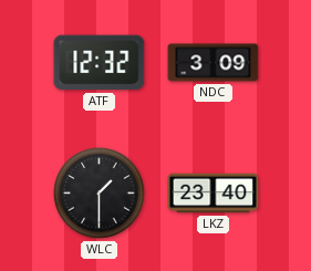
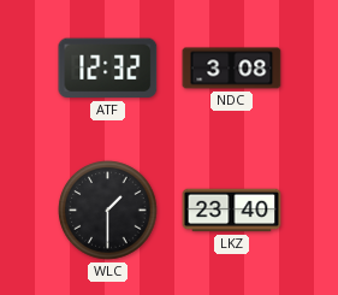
NDC: 3:09 -> 3:08 (232, 69)
